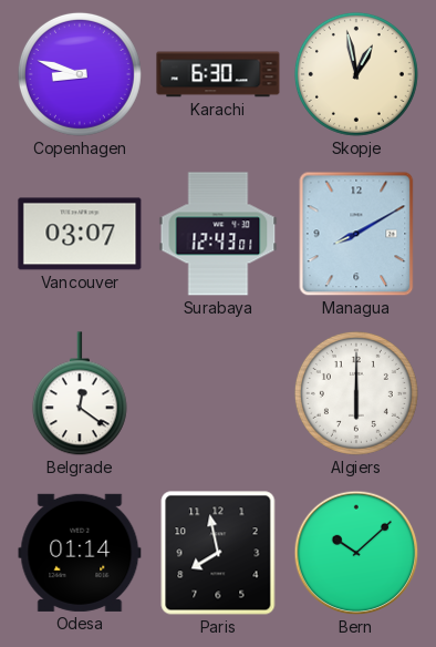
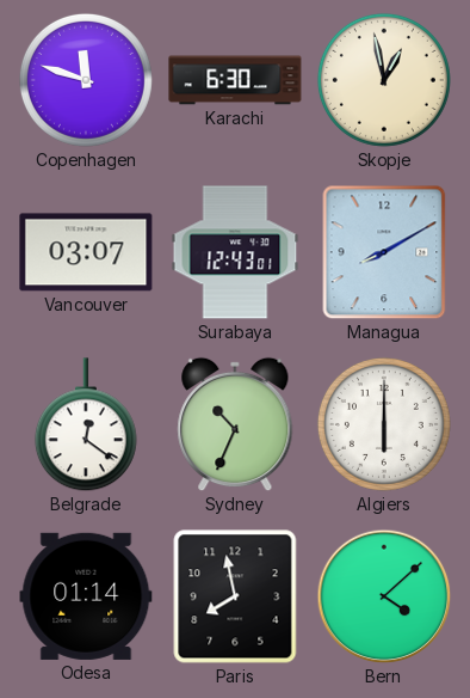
Copenhagen: 8:48 -> 11:48 (86, 80)
Sydney: none -> 10:34 (235, 424)
Bern: 10:08 -> 4:08 (384, 596)
